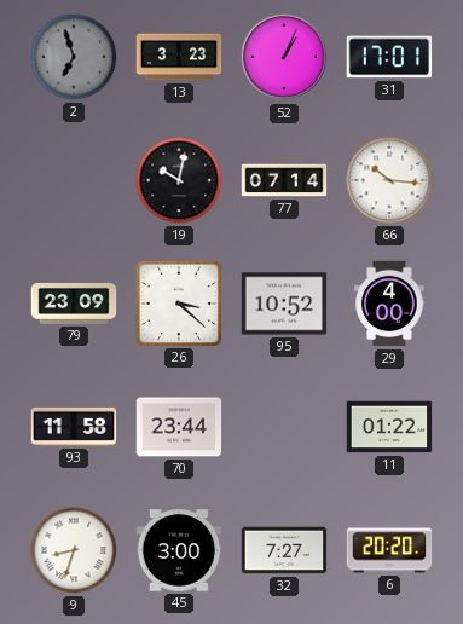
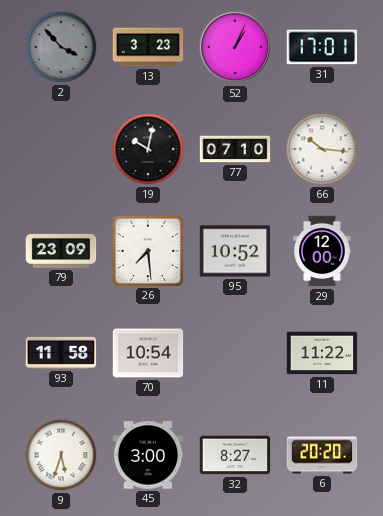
2: 6:57 -> 3:53 (61, 47)
77: 07:14 -> 07:10 (235, 149)
26: 3:22 -> 7:29 (147, 250)
29: 4:00 -> 12:00 (322, 251)
70: 23:44 -> 10:54 (148, 353)
11: 01:22 -> 11:22 (322, 353)
9: 8:33 -> 5:33 (61, 455)
32: 7:27 -> 8:27 (235, 455)
